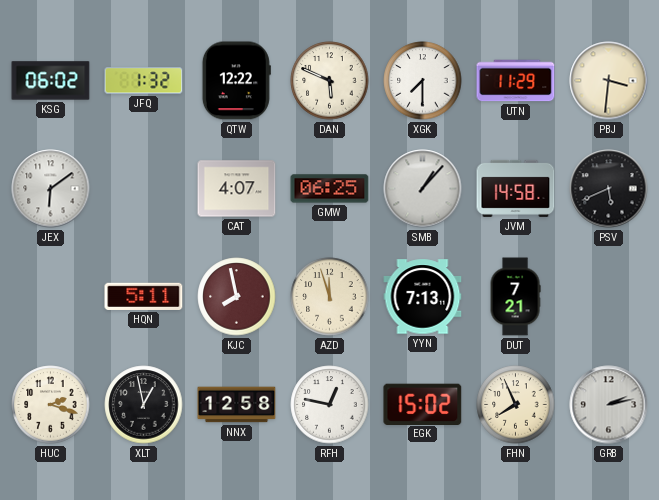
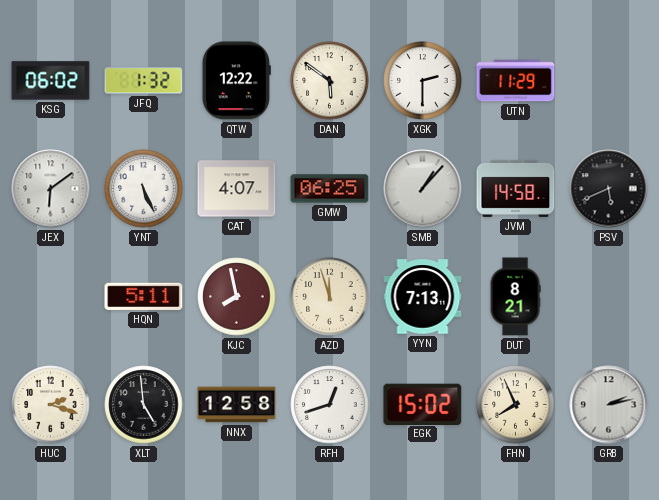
DAN: 5:49 -> 5:51 (330, 81)
XGK: 7:30 -> 2:30 (423, 81)
PBJ: 3:31 -> none (609, 81)
YNT: none -> 5:26 (144, 189)
DUT: 7:21 -> 8:21 (515, 297)
XLT: 12:58 -> 4:59 (144, 405)
RFH: 12:47 -> 12:42 (330, 405)
